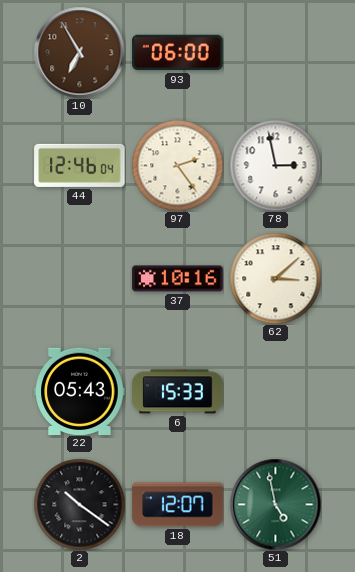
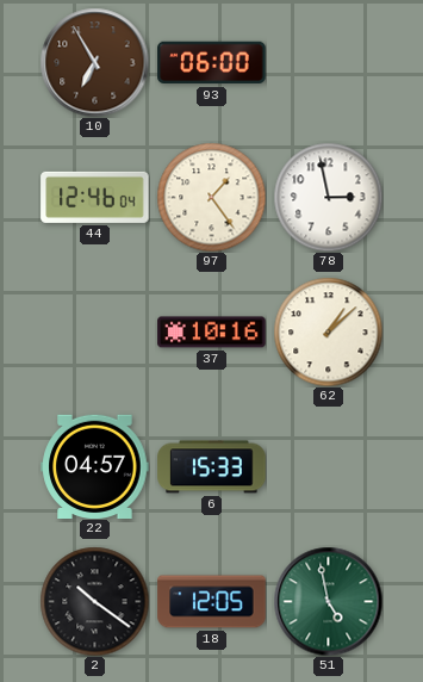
97: 2:24 -> 1:24 (211, 197)
62: 3:08 -> 1:08 (328, 331)
22: 05:43 -> 04:57 (95, 466)
18: 12:07 -> 12:05 (212, 602)
